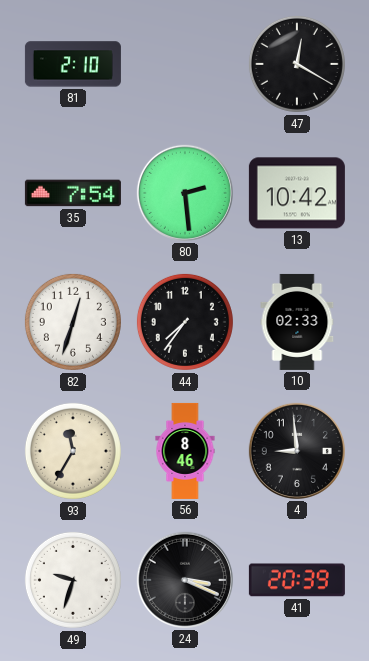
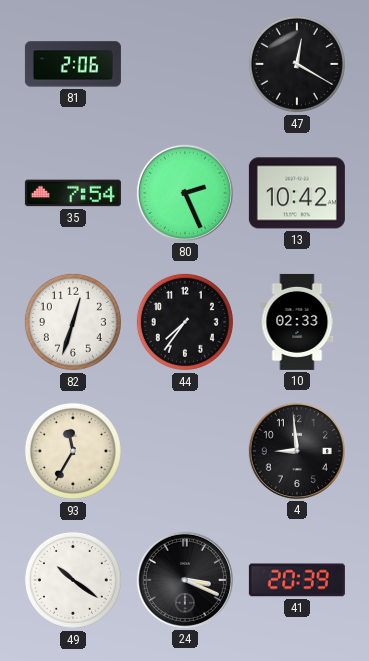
81: 2:10 -> 2:06 (73, 64)
80: 2:29 -> 2:26 (185, 193)
56: 8:46 -> none (185, 451)
49: 9:33 -> 10:21 (73, 580)
